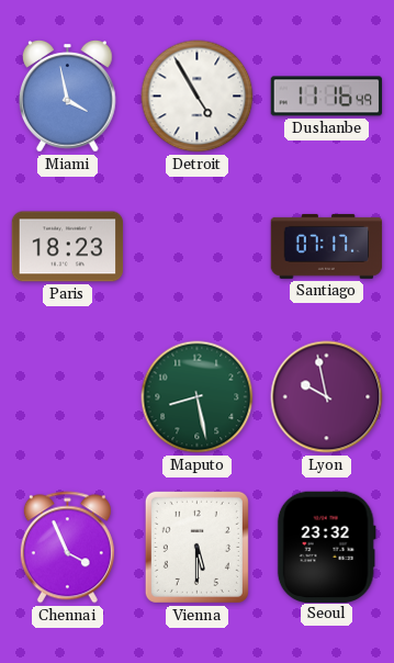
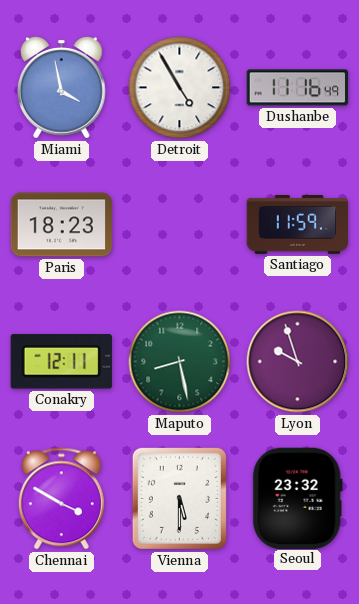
Santiago: 07:17 -> 11:59 (298, 224)
Conakry: none -> 12:11 (61, 362)
Lyon: 9:58 -> 9:57 (298, 362)
Chennai: 3:56 -> 3:50 (61, 499)
